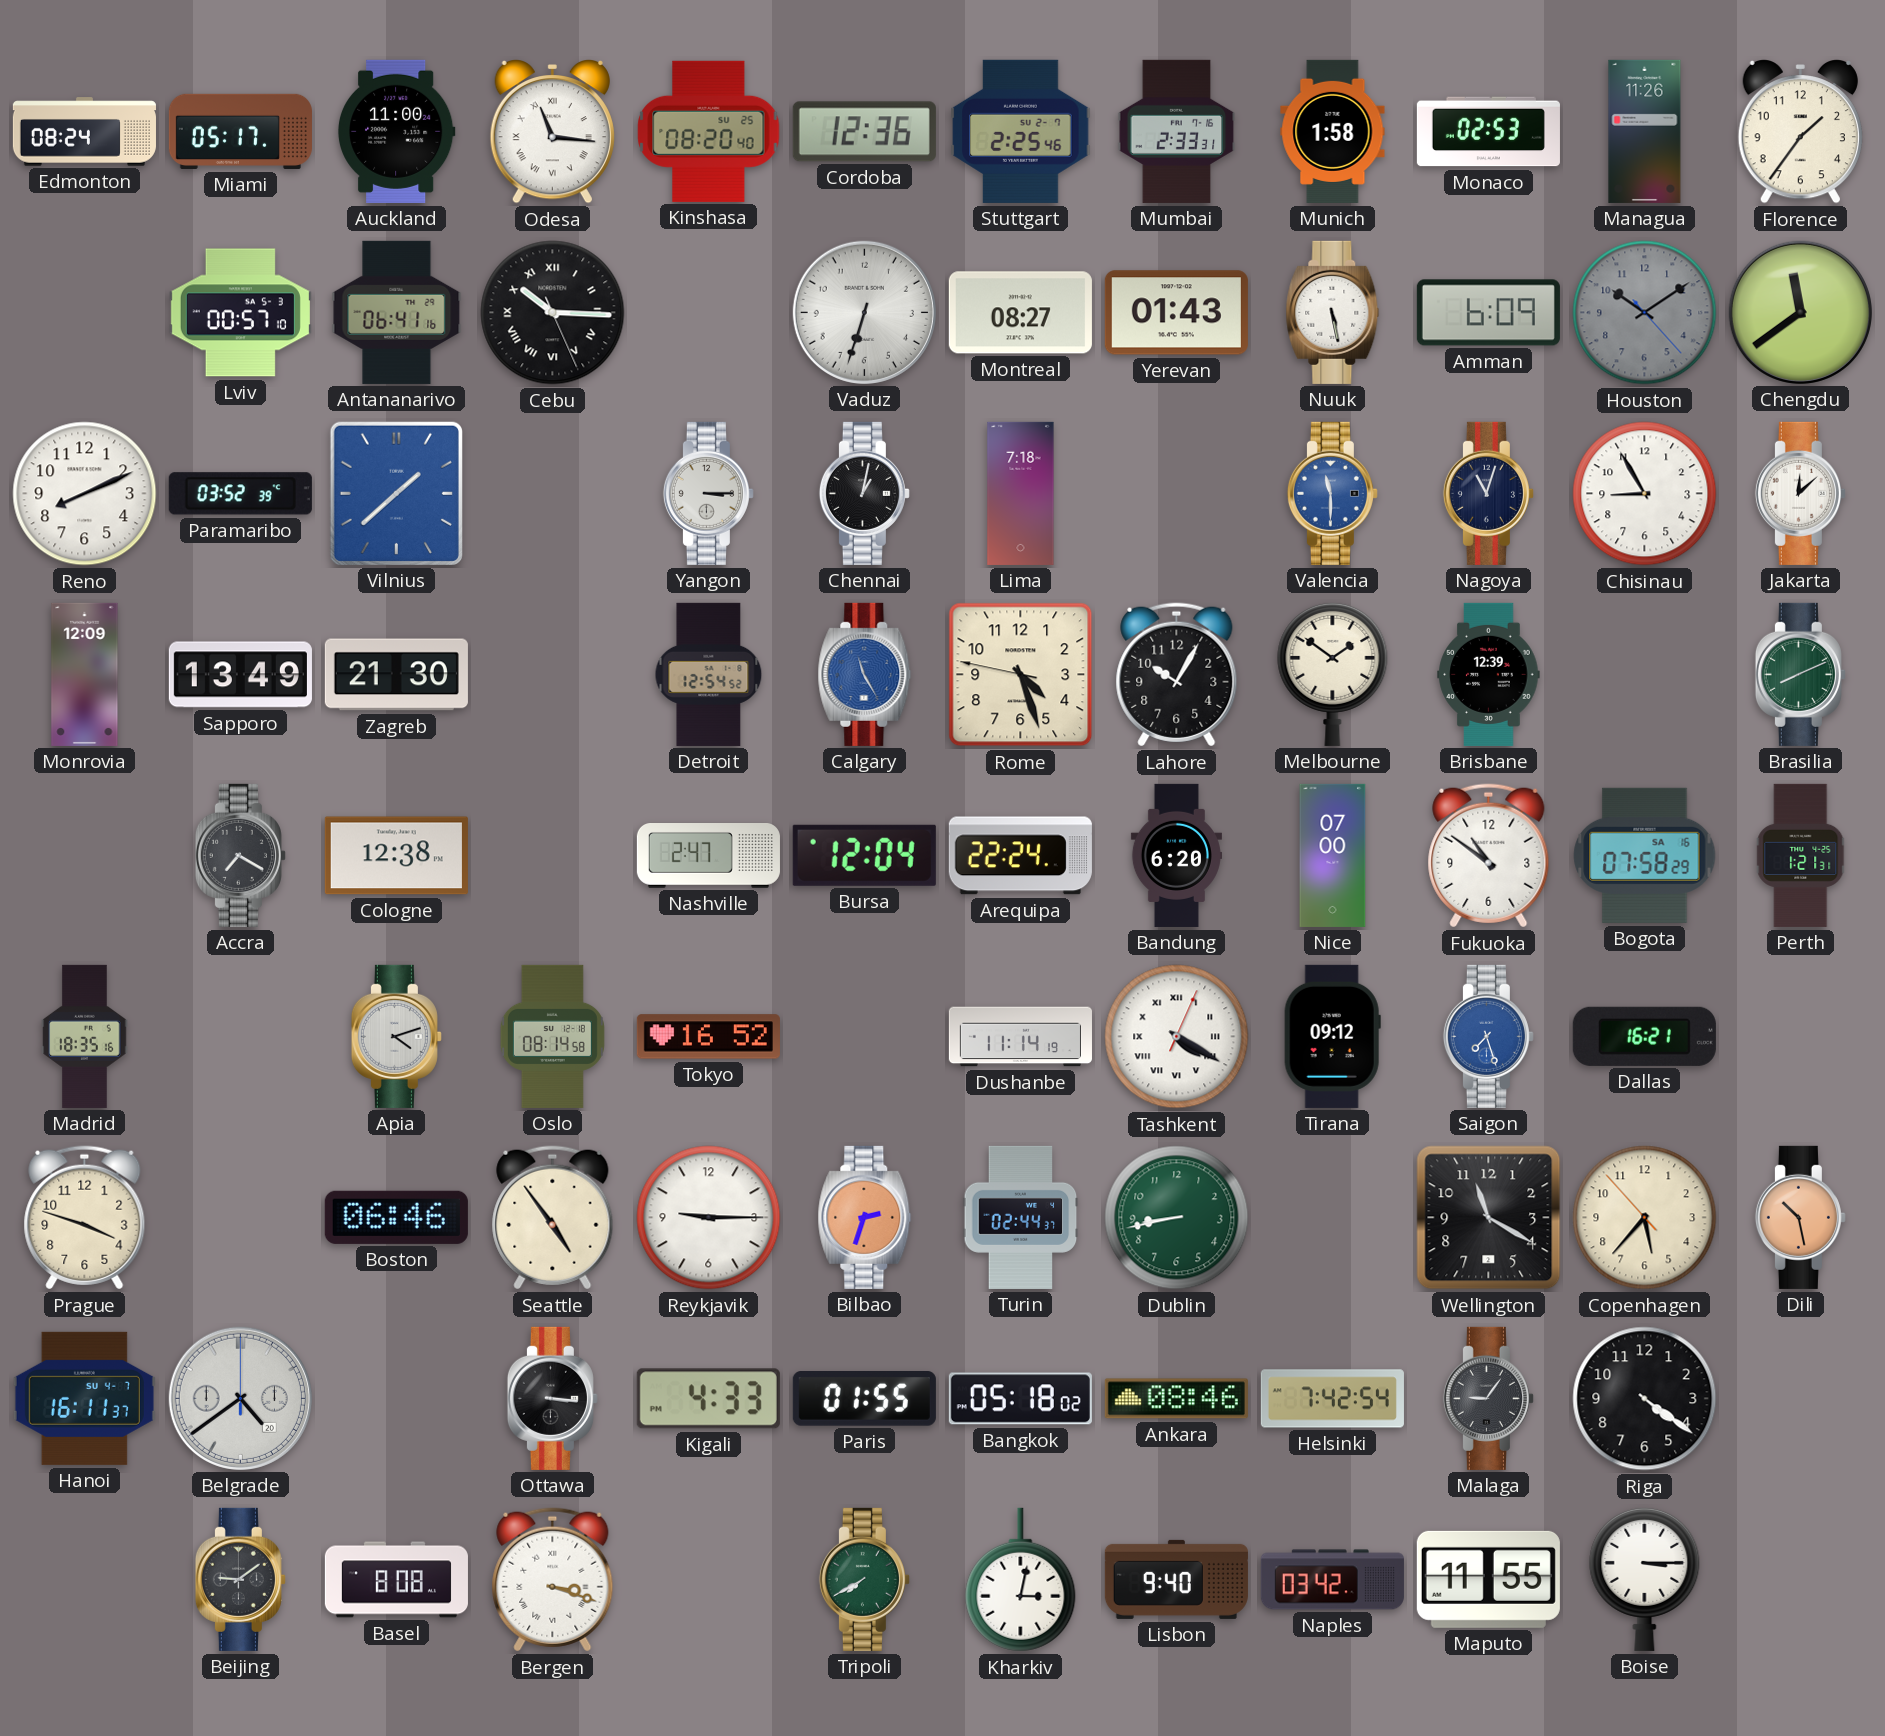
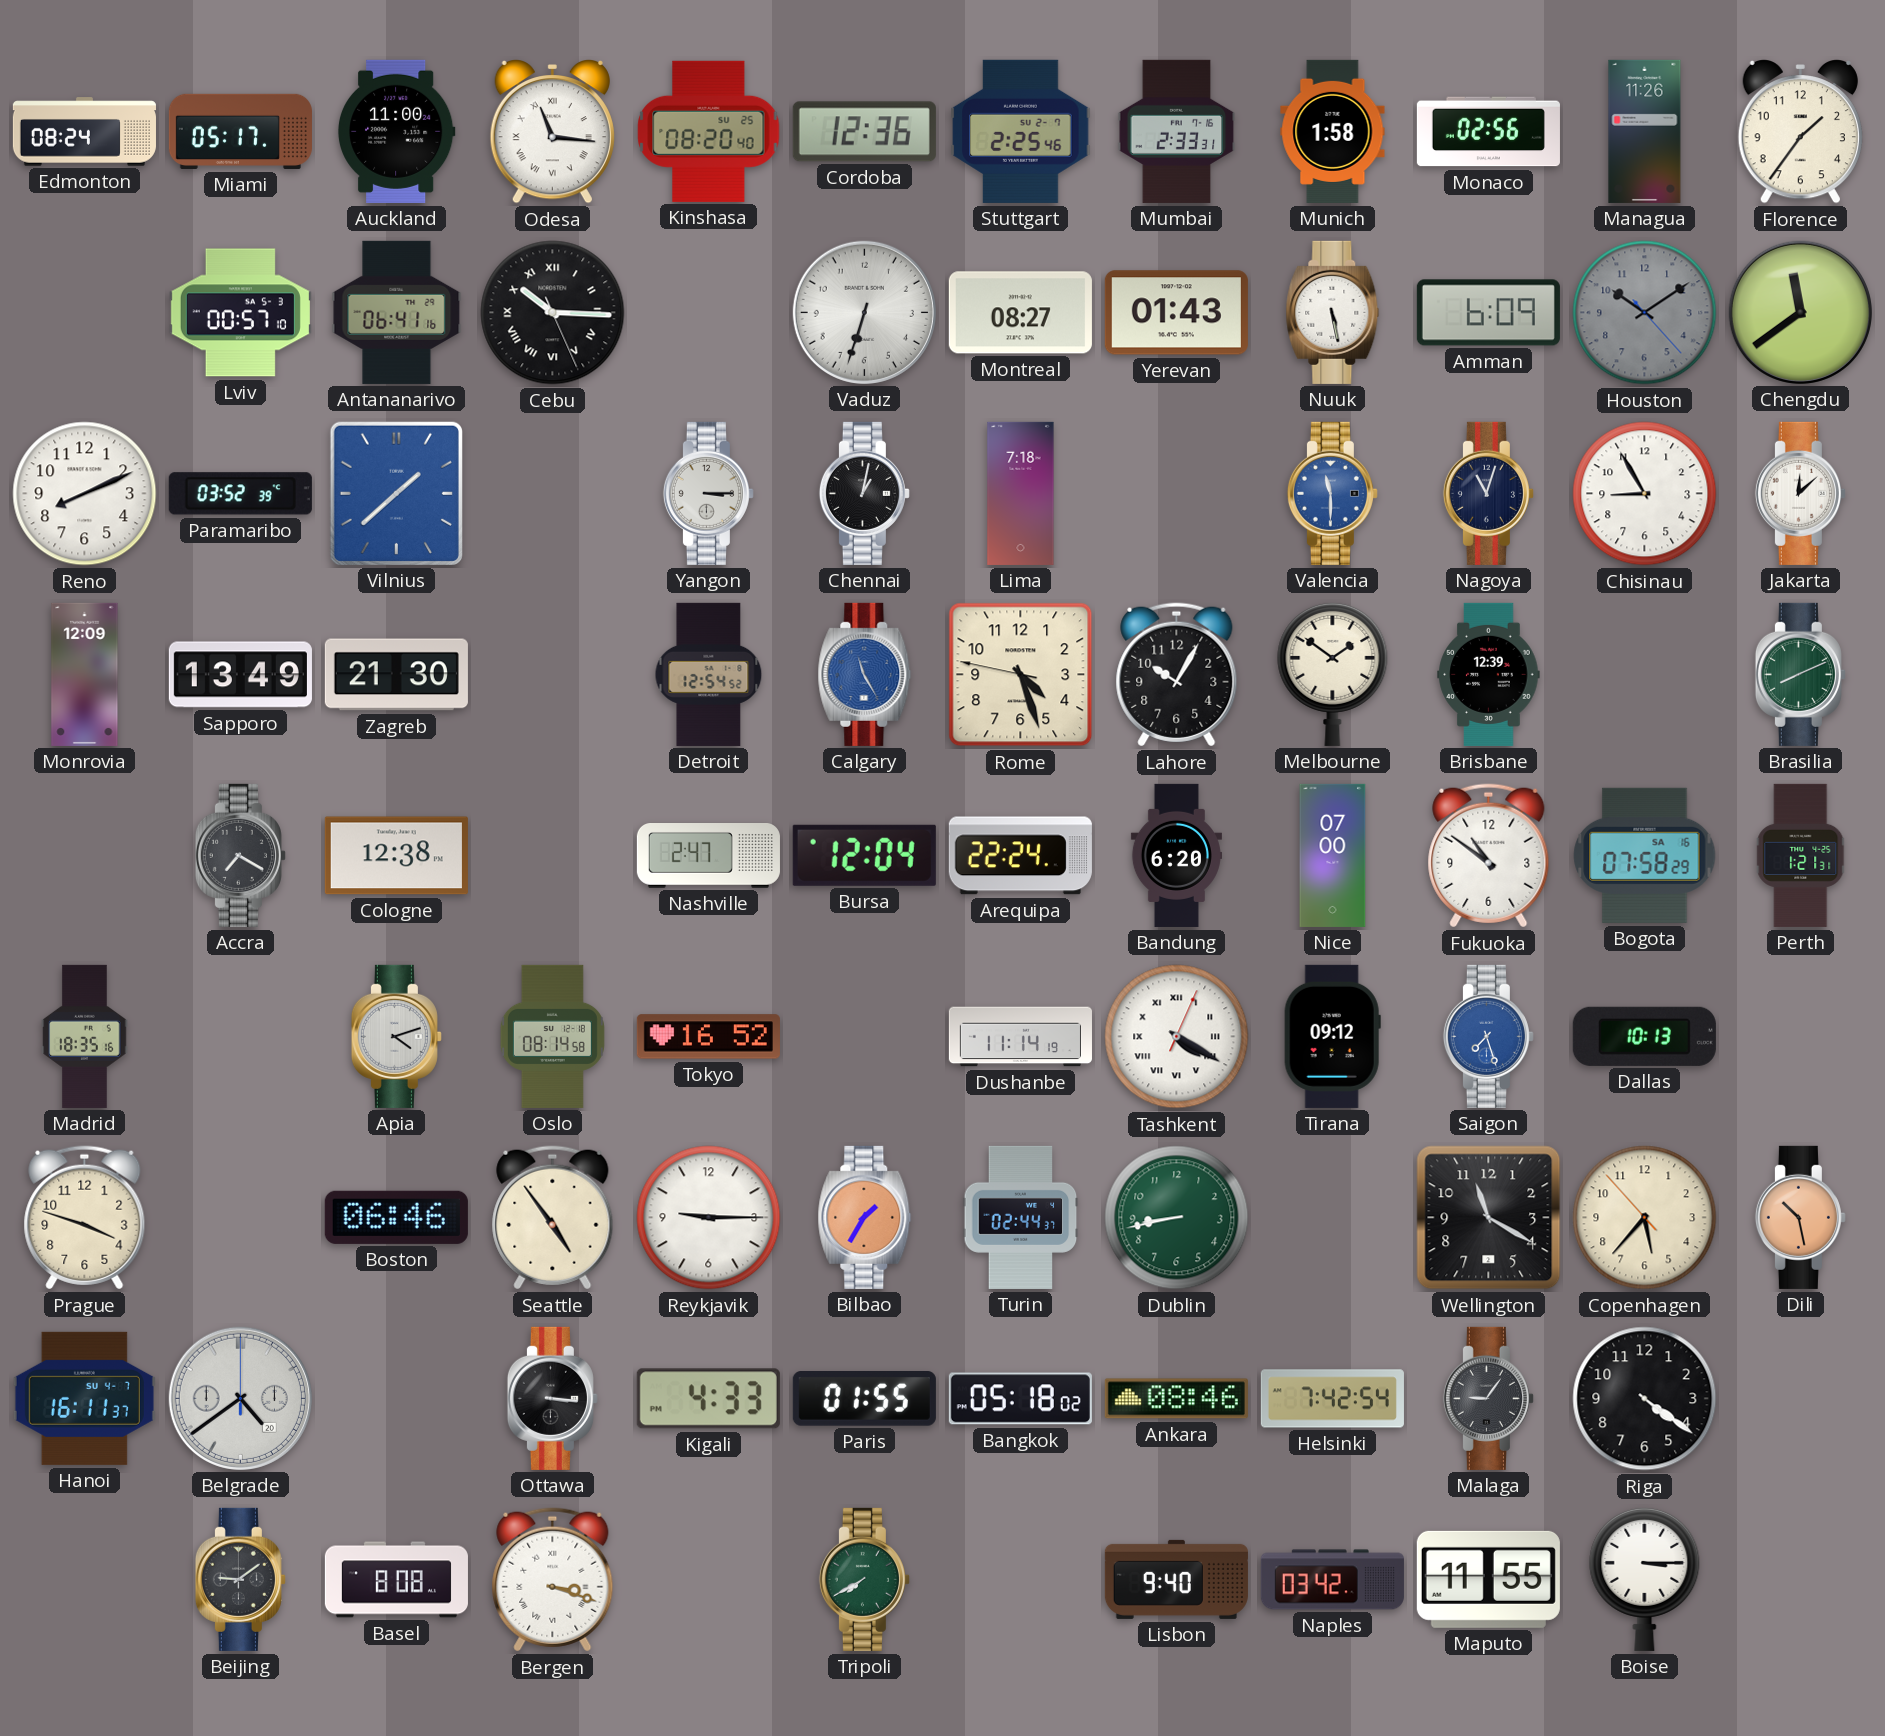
Monaco: 02:53 -> 02:56 (1488, 132)
Dallas: 16:21 -> 10:13 (1644, 1036)
Bilbao: 2:33 -> 1:35 (865, 1217)
Kharkiv: 3:02 -> none (1021, 1580)
